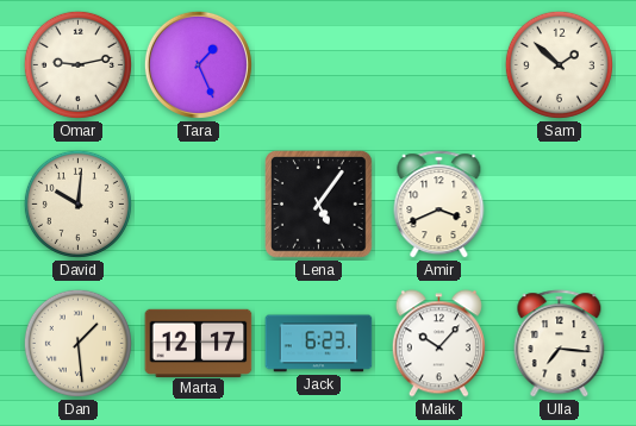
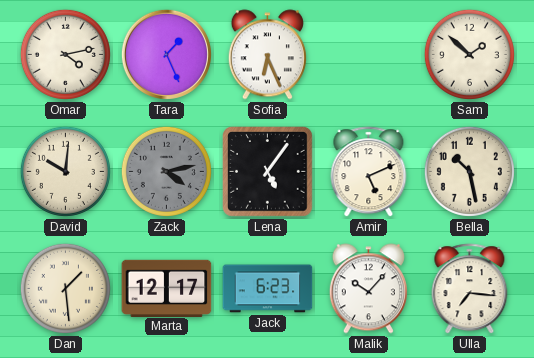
Omar: 9:13 -> 4:13 (65, 54)
Sofia: none -> 6:26 (267, 55)
Zack: none -> 4:13 (166, 171)
Amir: 3:41 -> 5:11 (369, 172)
Bella: none -> 10:28 (469, 171)
